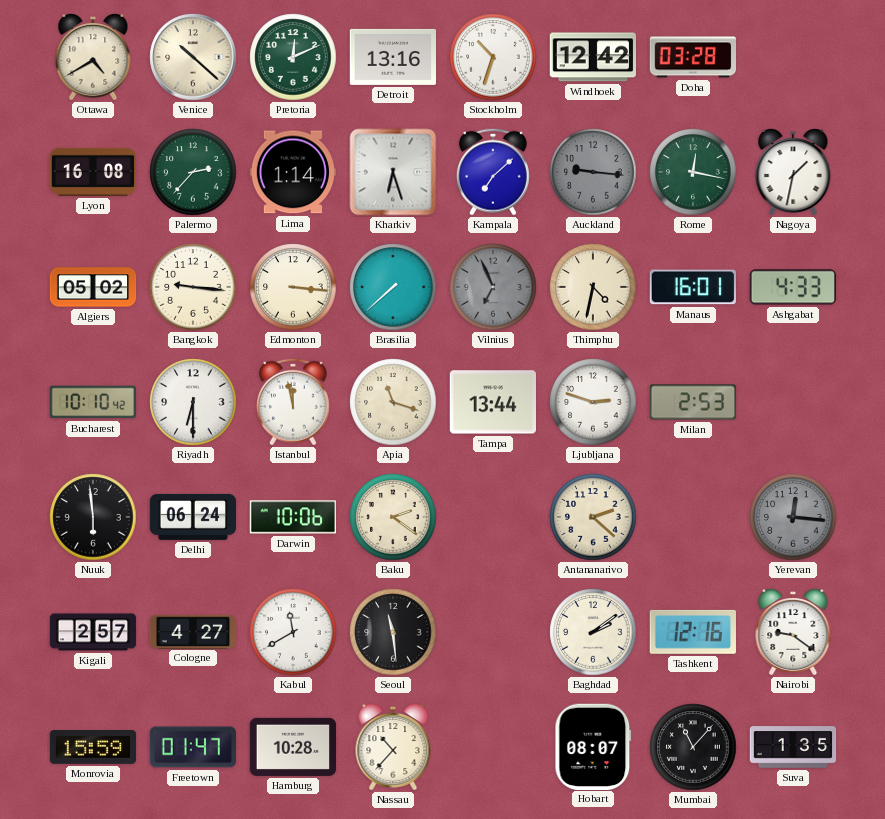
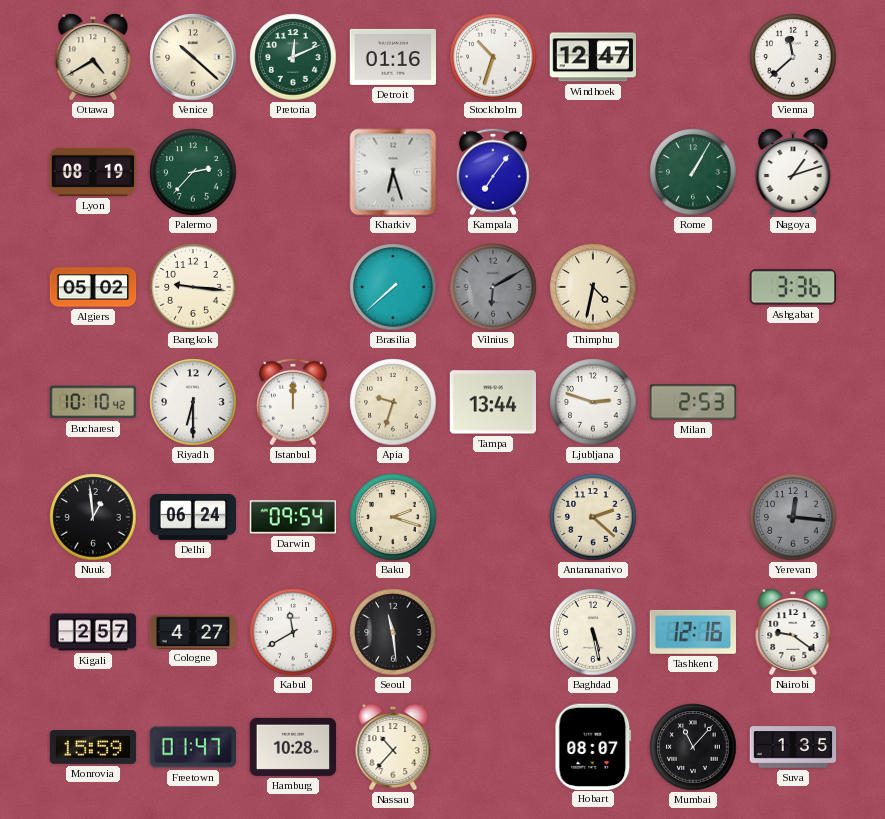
Detroit: 13:16 -> 01:16 (393, 57)
Windhoek: 12:42 -> 12:47 (592, 57)
Doha: 03:28 -> none (693, 57)
Vienna: none -> 11:38 (793, 57)
Lyon: 16:08 -> 08:19 (93, 172)
Lima: 1:14 -> none (292, 172)
Kampala: 7:08 -> 7:06 (493, 172)
Auckland: 9:16 -> none (593, 172)
Rome: 12:17 -> 1:05 (693, 172)
Nagoya: 1:32 -> 1:12 (793, 173)
Edmonton: 3:16 -> none (293, 287)
Vilnius: 6:56 -> 6:10 (493, 287)
Manaus: 16:01 -> none (692, 287)
Ashgabat: 4:33 -> 3:36 (793, 287)
Istanbul: 11:58 -> 12:00 (293, 402)
Apia: 11:18 -> 9:33 (393, 402)
Nuuk: 5:59 -> 12:59 (93, 517)
Darwin: 10:06 -> 09:54 (292, 517)
Baku: 2:21 -> 2:18 (393, 517)
Baghdad: 2:09 -> 5:28 (593, 632)
